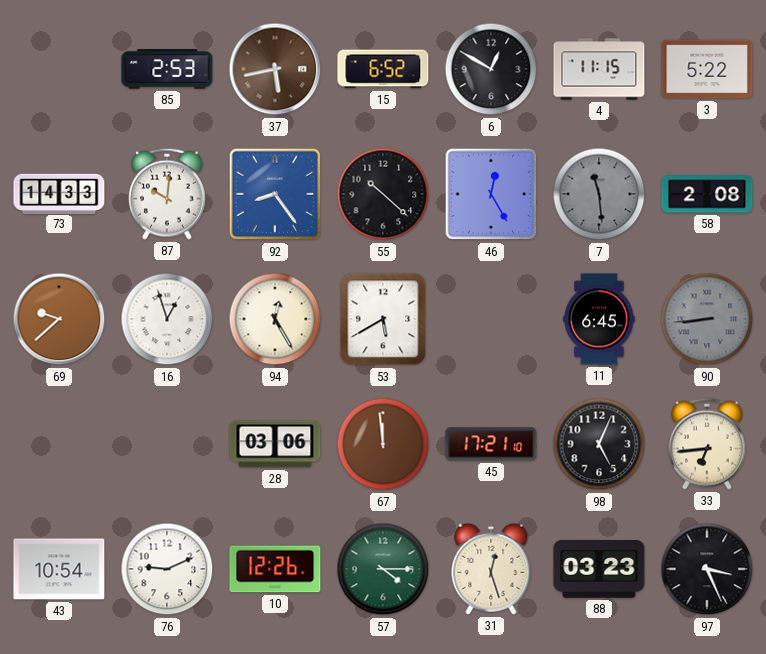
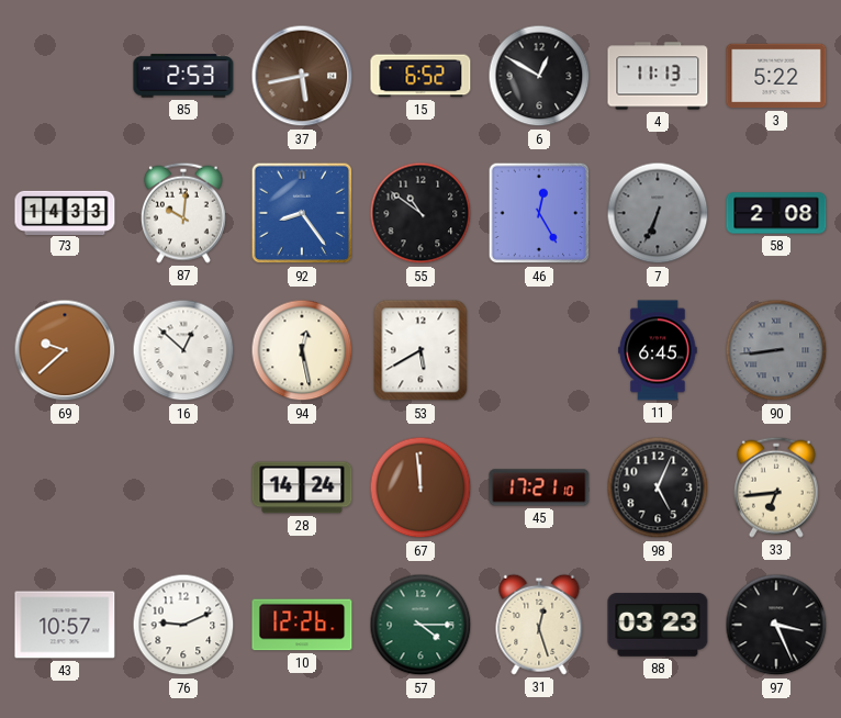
4: 11:15 -> 11:13 (658, 76)
55: 10:22 -> 10:51 (420, 213)
7: 11:29 -> 6:34 (658, 213)
16: 12:57 -> 12:52 (183, 350)
94: 12:25 -> 12:28 (302, 350)
28: 03:06 -> 14:24 (302, 487)
43: 10:54 -> 10:57 (65, 625)
